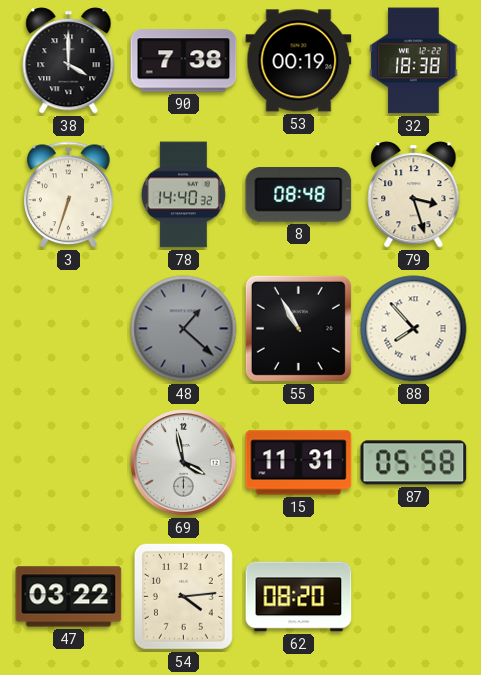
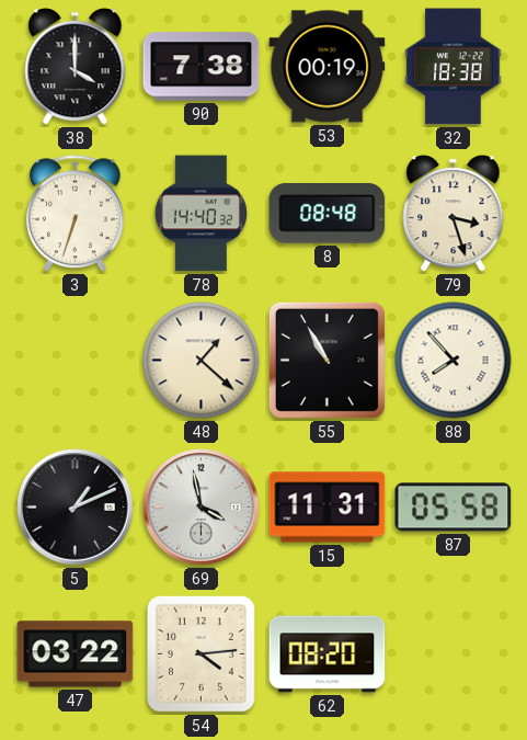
48 dial: grey -> cream (202, 361)
5: none -> 1:11 (76, 508)
